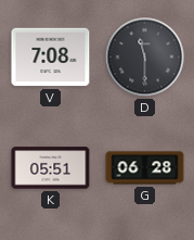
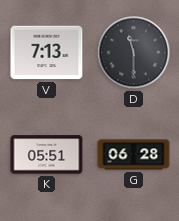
V: 7:08 -> 7:13 (47, 53)
